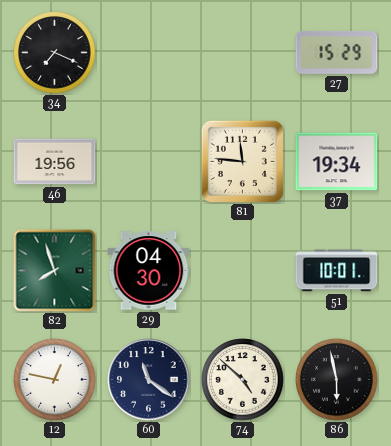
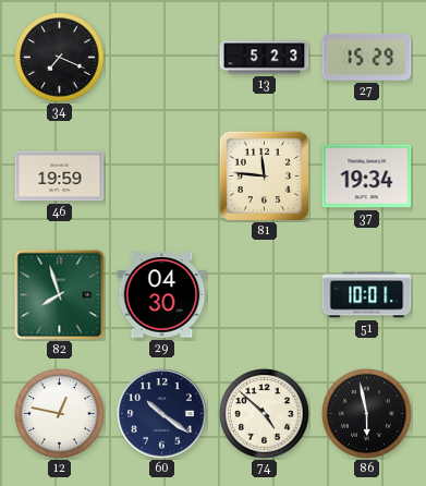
13: none -> 5:23 (265, 58)
46: 19:56 -> 19:59 (60, 177)
60: 11:21 -> 10:21 (162, 414)
